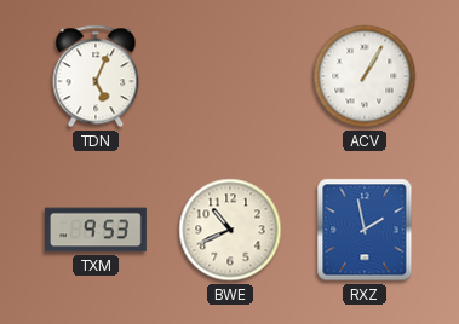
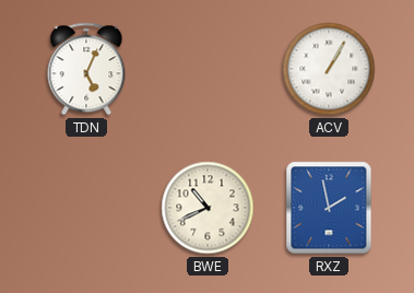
TXM: 9:53 -> none (96, 230)
